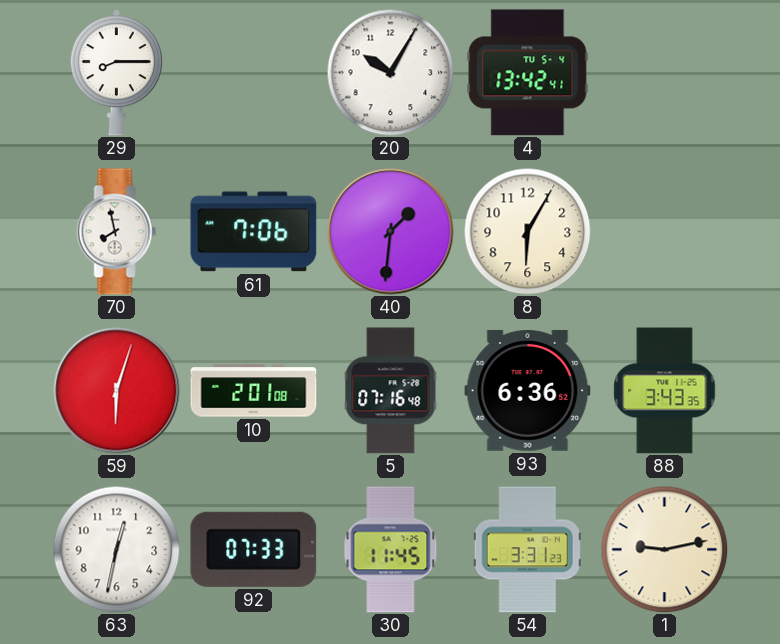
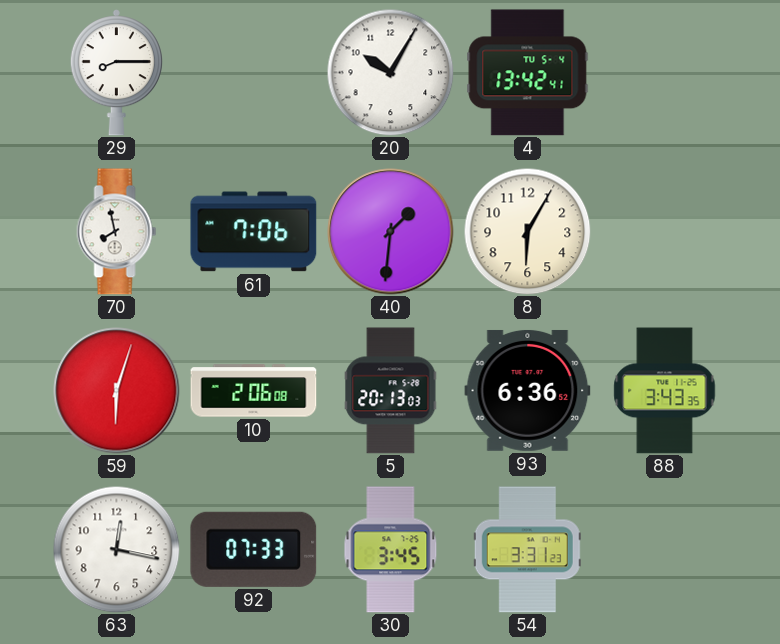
10: 2:01 -> 2:06 (254, 391)
5: 07:16 -> 20:13 (391, 391)
63: 12:32 -> 12:17 (116, 549)
30: 11:45 -> 3:45 (391, 550)
1: 9:13 -> none (664, 549)
